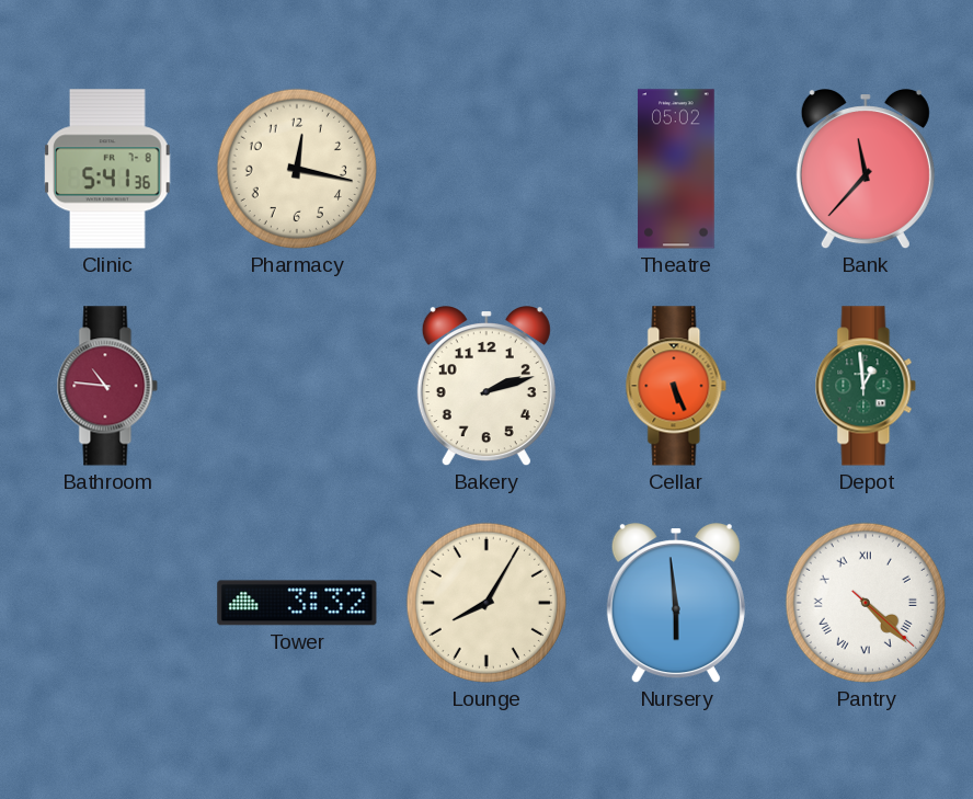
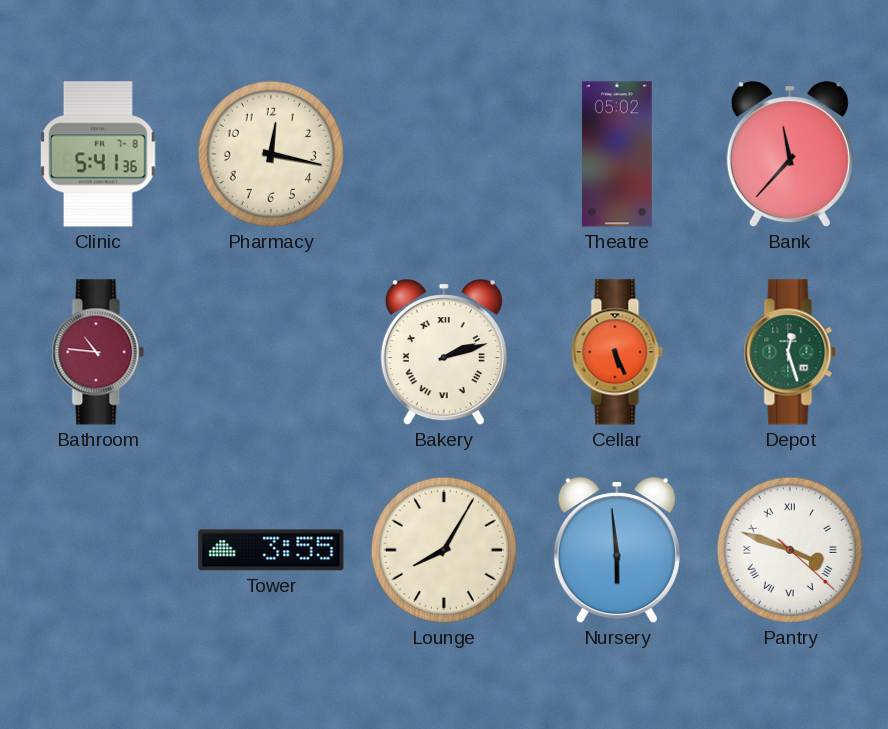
Bakery numerals: Arabic -> Roman (444, 353)
Depot: 12:59 -> 12:27 (790, 352)
Tower: 3:32 -> 3:55 (271, 550)
Pantry: 4:22 -> 3:48 (790, 550)
